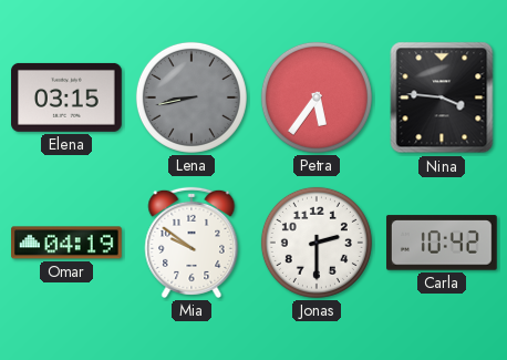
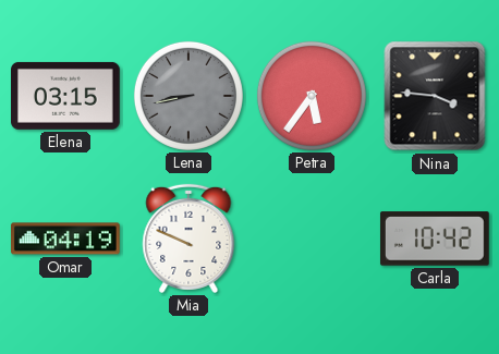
Mia: 9:51 -> 9:49 (188, 239)
Jonas: 2:30 -> none (317, 243)
